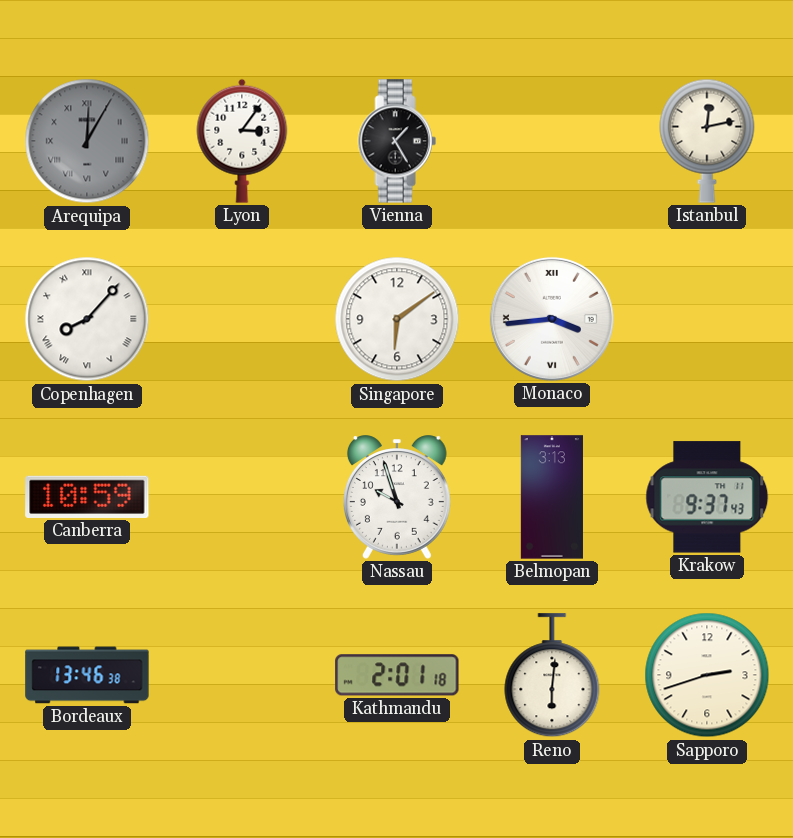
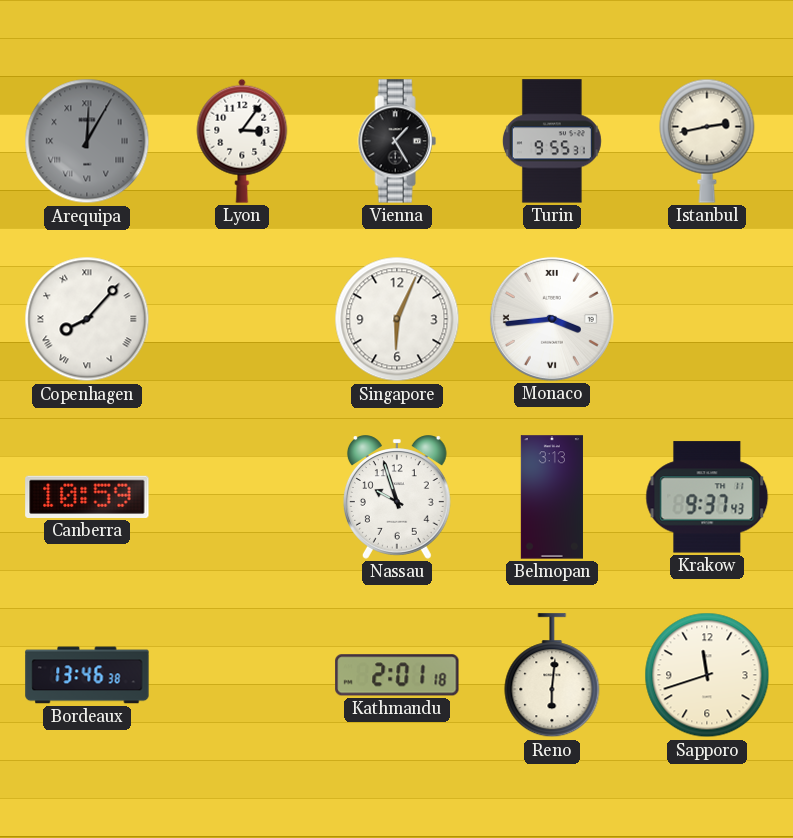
Turin: none -> 9:55 (552, 141)
Istanbul: 12:13 -> 2:43 (707, 141)
Singapore: 6:09 -> 6:04 (397, 319)
Sapporo: 2:42 -> 11:42 (707, 675)
